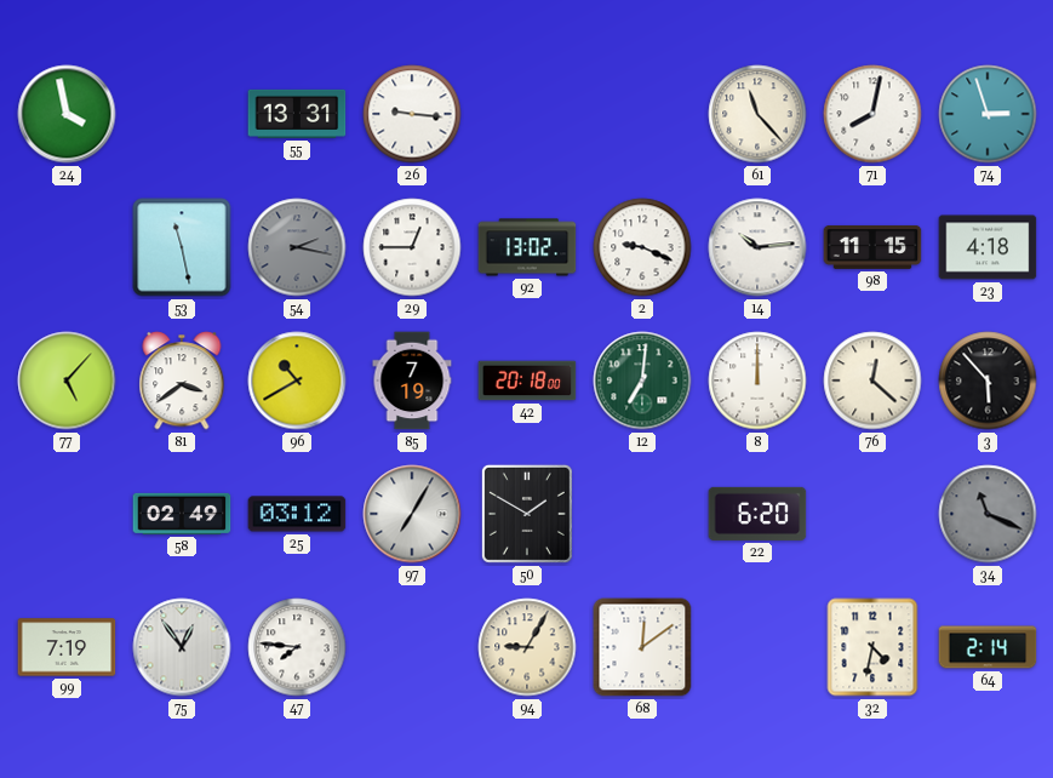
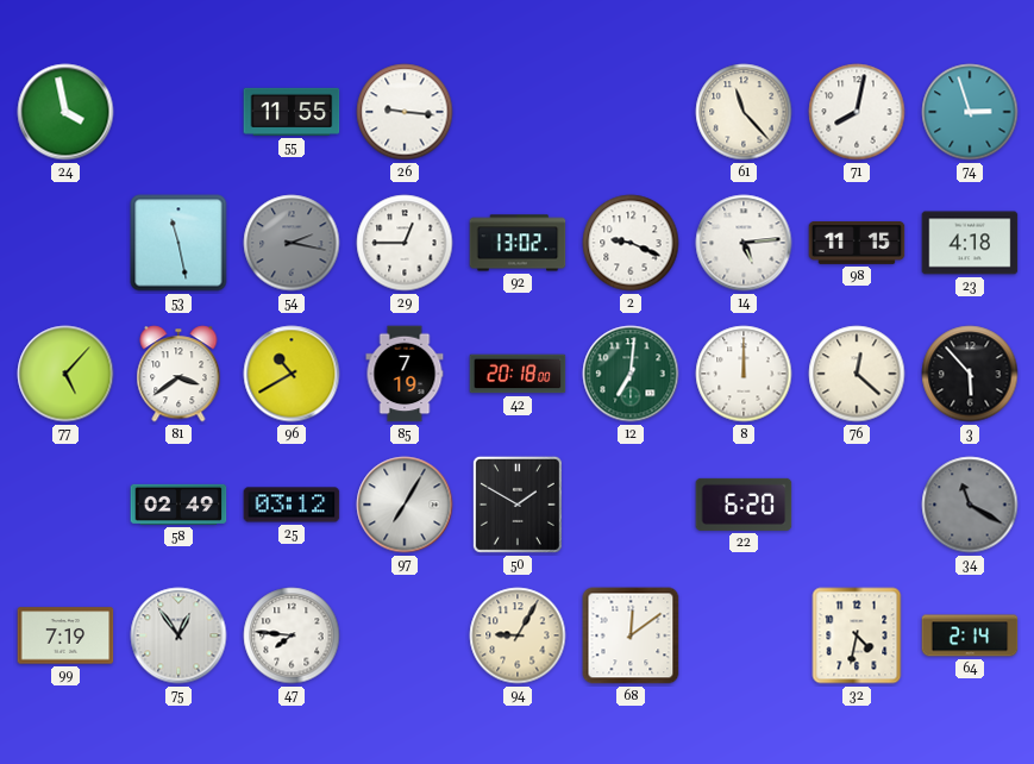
55: 13:31 -> 11:55 (292, 112)
14: 10:14 -> 5:14 (744, 243)
34: 11:19 -> 11:20 (970, 505)
